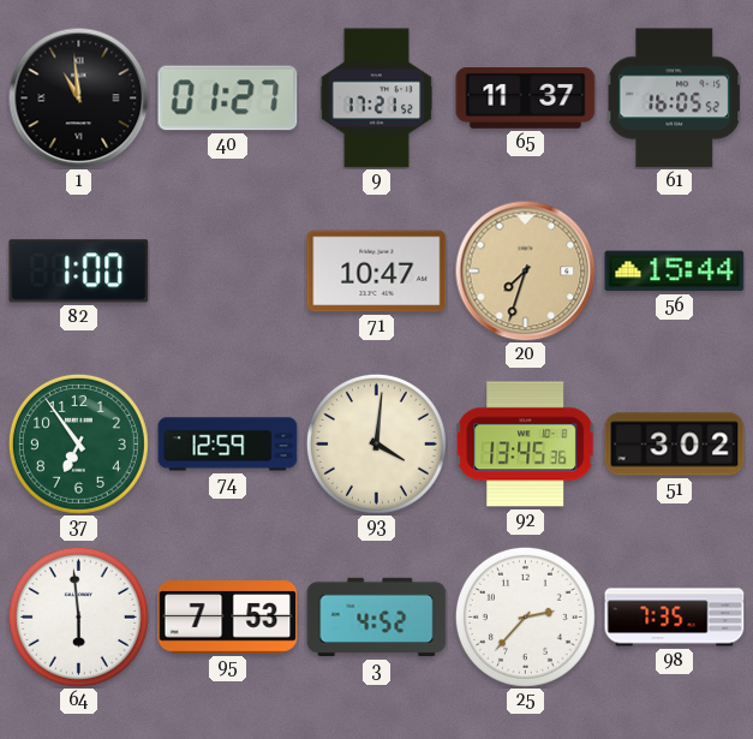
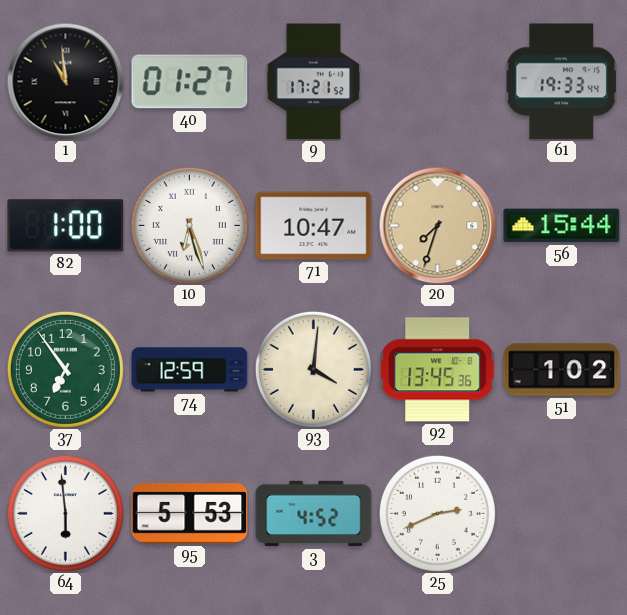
65: 11:37 -> none (526, 99)
61: 16:05 -> 19:33 (561, 82)
10: none -> 6:27 (189, 225)
51: 3:02 -> 1:02 (562, 370)
95: 7:53 -> 5:53 (190, 514)
25: 2:37 -> 2:41 (437, 513)
98: 7:35 -> none (675, 618)
